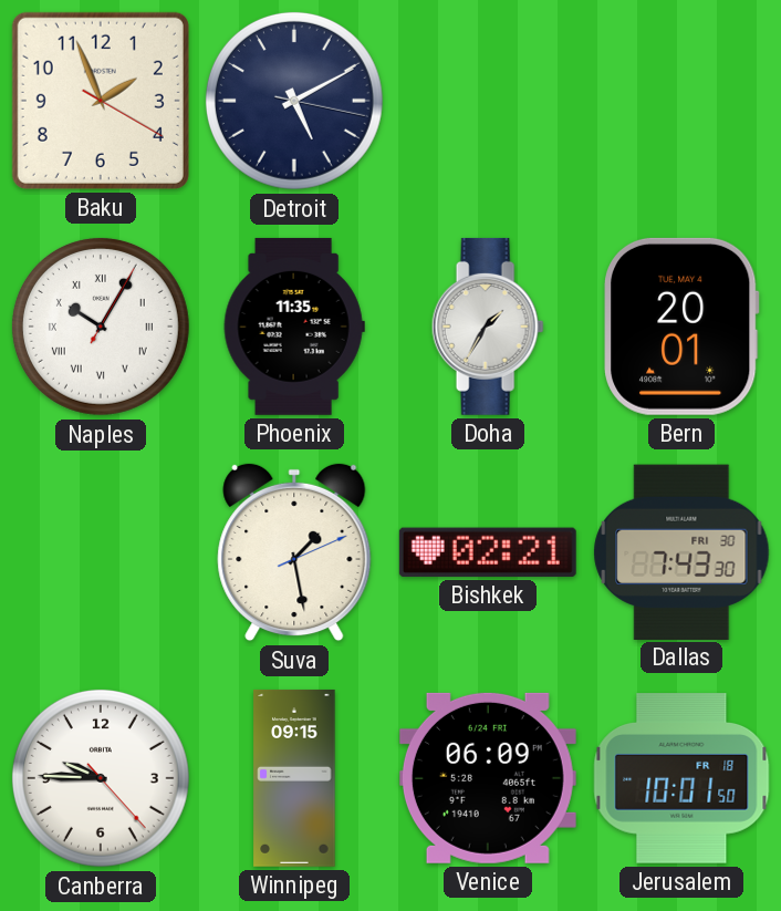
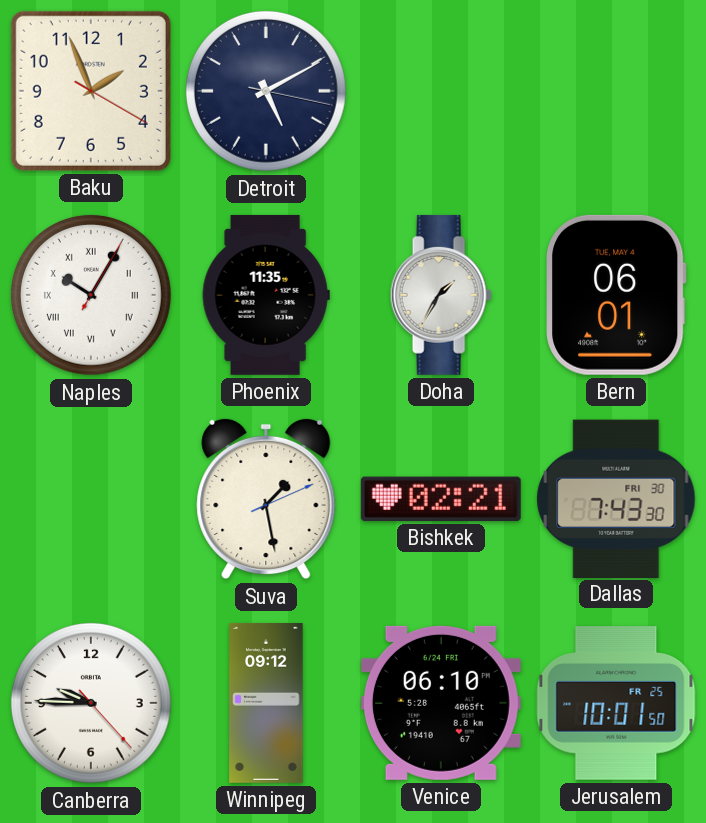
Bern: 20:01 -> 06:01 (616, 295)
Winnipeg: 09:15 -> 09:12 (266, 703)
Venice: 06:09 -> 06:10 (441, 703)
Jerusalem date: FR 18 -> FR 25 (616, 703)
